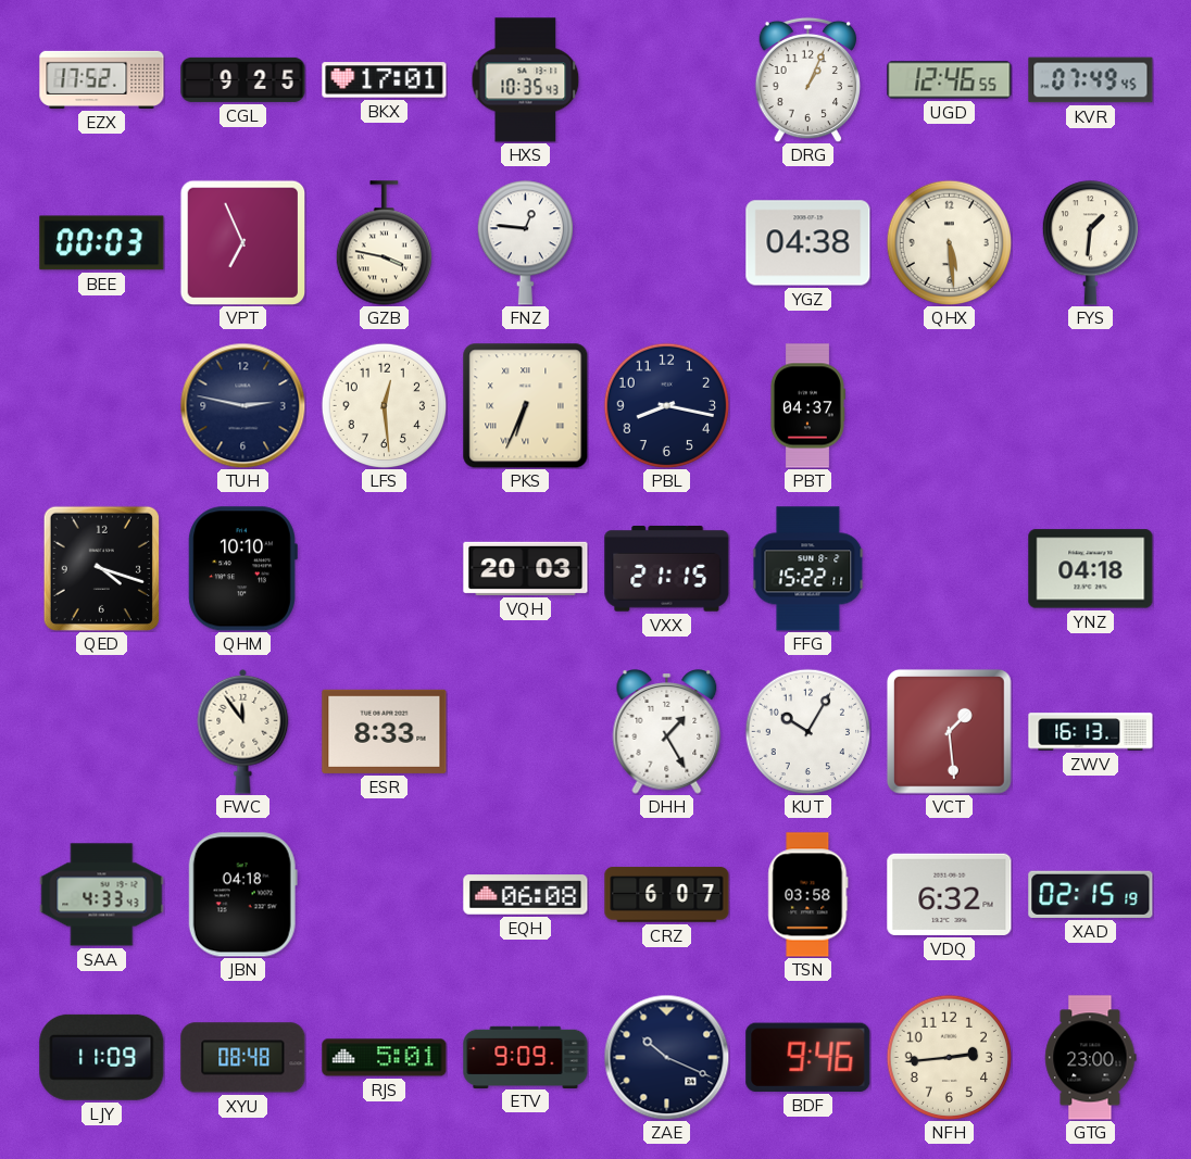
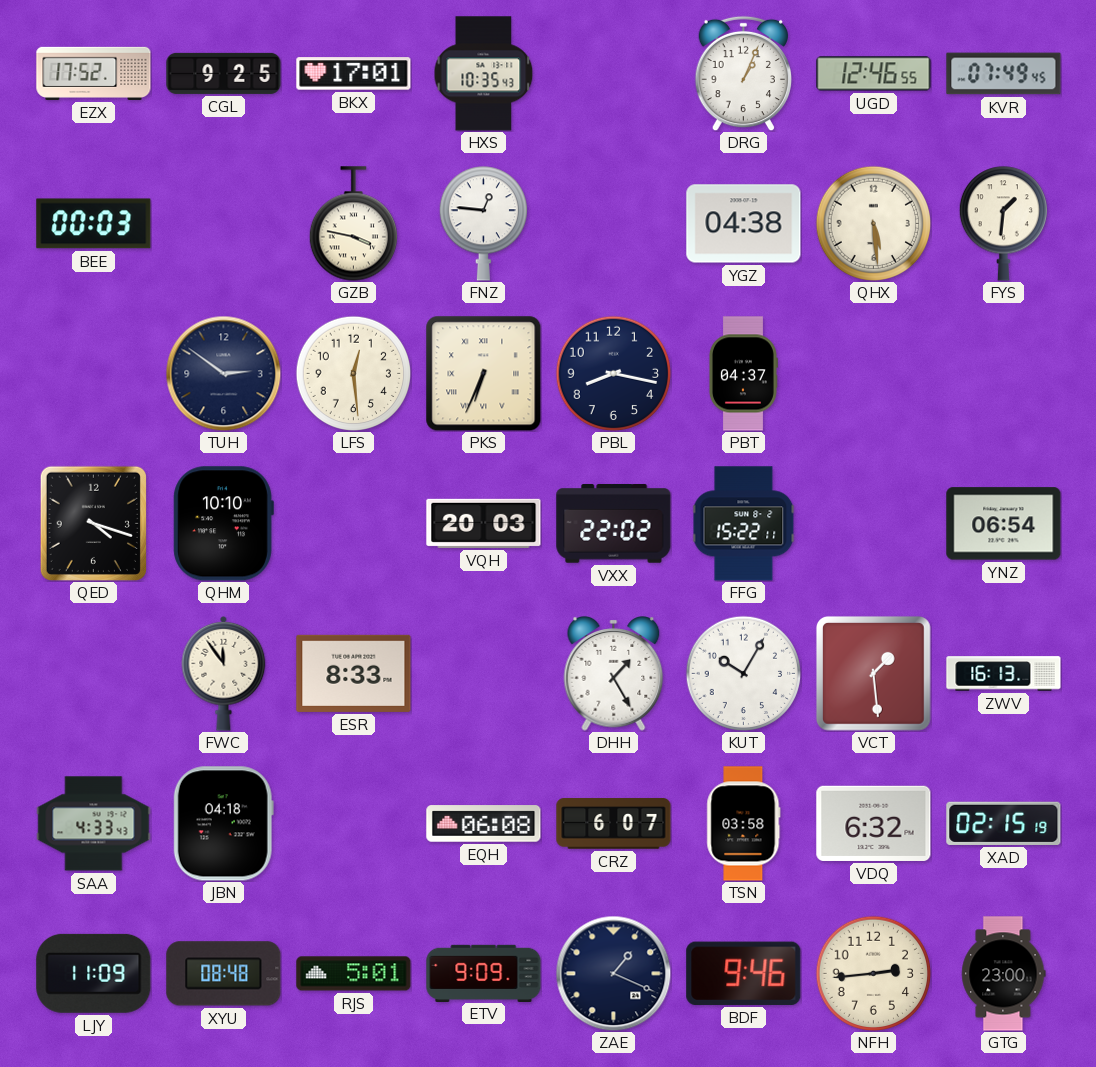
VPT: 6:56 -> none (242, 242)
TUH: 2:47 -> 2:51 (223, 373)
VXX: 21:15 -> 22:02 (614, 524)
YNZ: 04:18 -> 06:54 (1004, 524)
ZAE: 10:19 -> 1:19 (613, 973)
